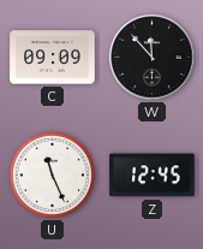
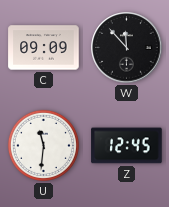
U: 11:26 -> 11:31 (43, 145)
